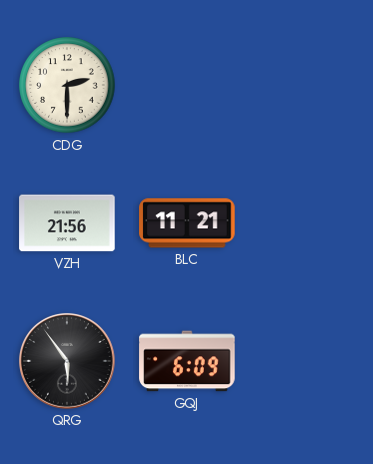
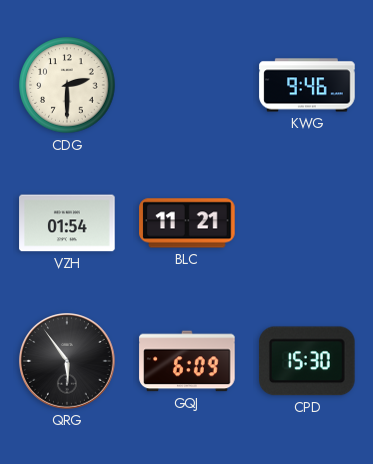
KWG: none -> 9:46 (307, 85)
VZH: 21:56 -> 01:54 (67, 223)
CPD: none -> 15:30 (307, 361)
